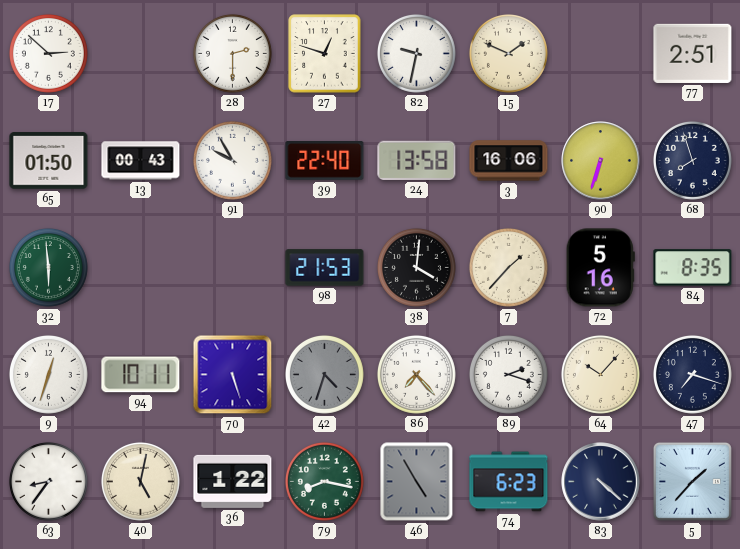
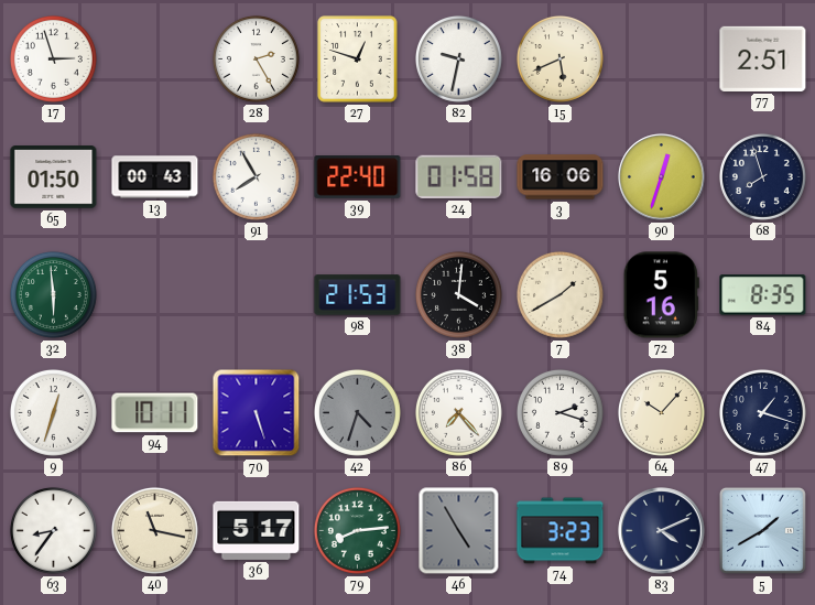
17: 2:52 -> 2:57 (53, 58)
28: 2:30 -> 2:25 (256, 58)
15: 1:49 -> 5:41 (559, 58)
91: 9:55 -> 7:55 (256, 176)
24: 13:58 -> 01:58 (459, 176)
90: 6:33 -> 12:33 (662, 177)
7: 1:37 -> 1:40 (559, 294)
47: 7:18 -> 1:18 (762, 412)
40: 5:02 -> 11:17 (154, 530)
36: 1:22 -> 5:17 (257, 530)
79: 8:17 -> 8:14 (357, 530)
74: 6:23 -> 3:23 (561, 531)
83: 4:22 -> 4:11 (662, 531)
5: 1:37 -> 1:40 (762, 530)
